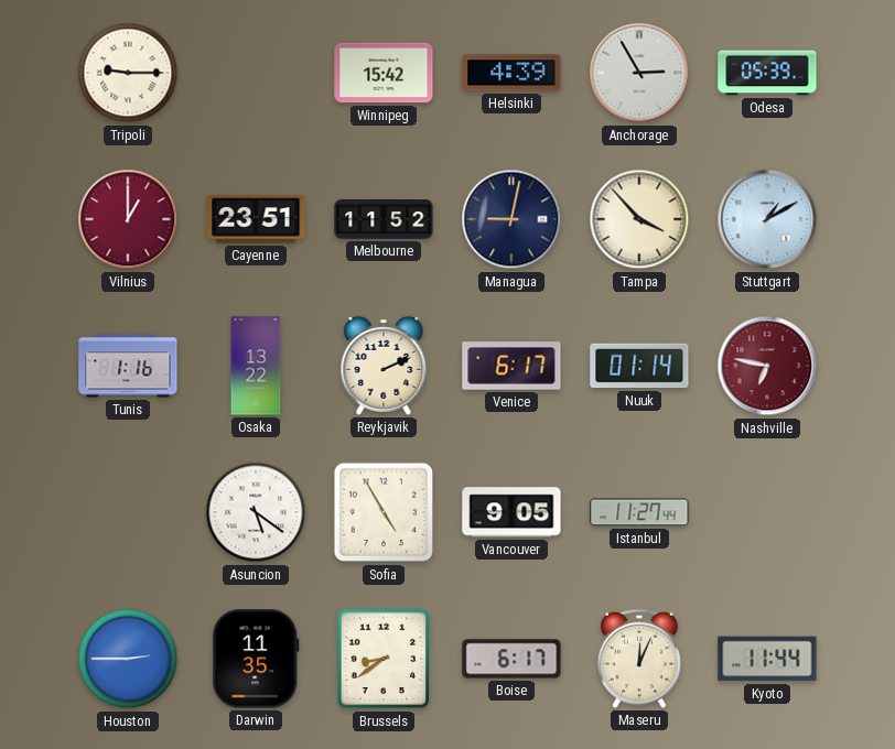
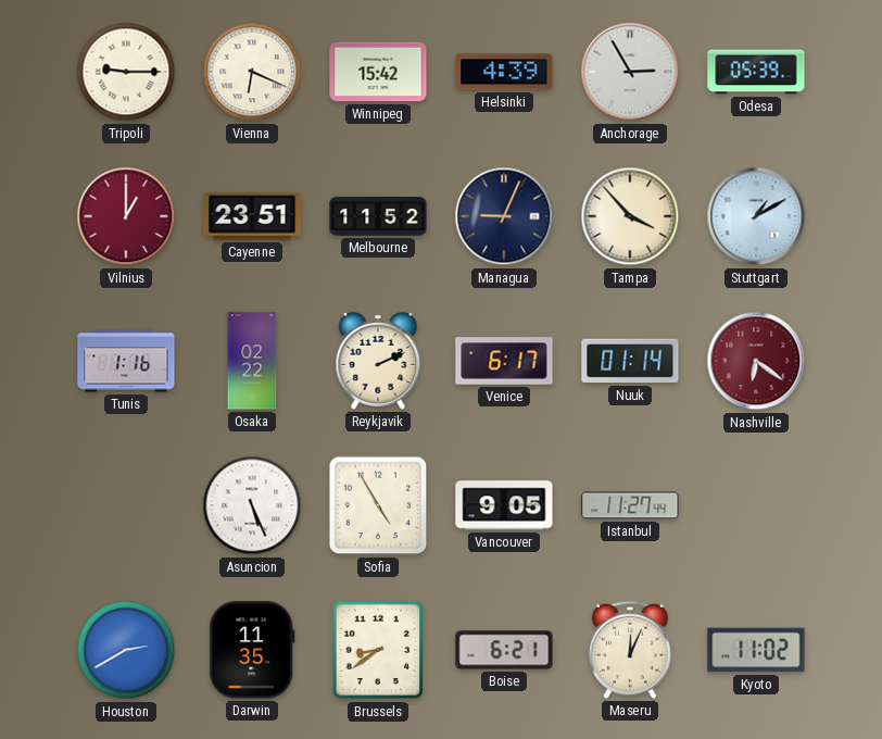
Vienna: none -> 6:19 (252, 72)
Managua: 9:02 -> 9:04 (504, 216)
Osaka: 13:22 -> 02:22 (252, 361)
Nashville: 6:47 -> 6:21 (756, 361)
Asuncion: 5:21 -> 5:26 (252, 505)
Houston: 2:45 -> 2:40 (126, 650)
Boise: 6:17 -> 6:21 (504, 650)
Kyoto: 11:44 -> 11:02 (756, 650)
